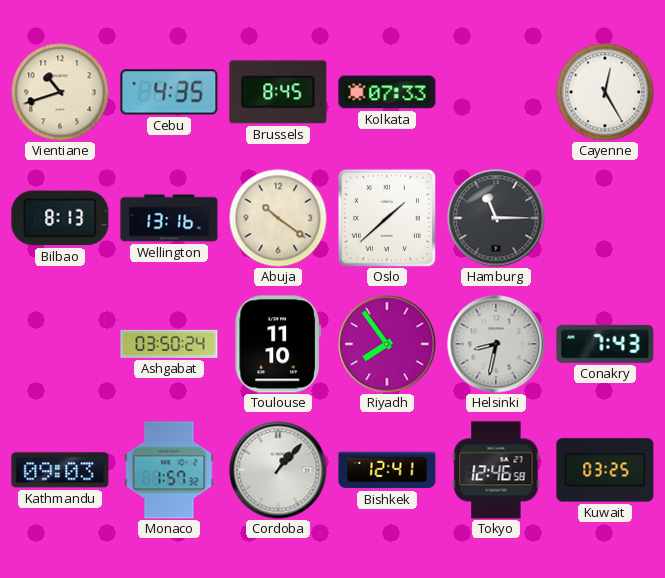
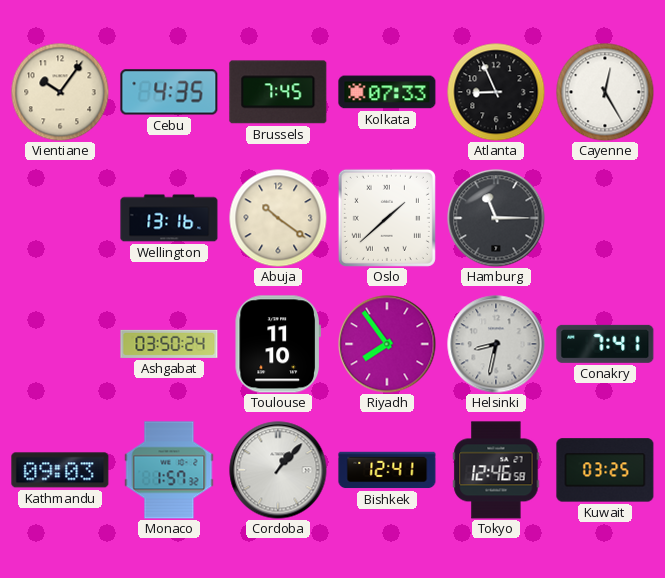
Vientiane: 10:42 -> 10:06 (60, 92)
Brussels: 8:45 -> 7:45 (278, 92)
Atlanta: none -> 8:56 (496, 92)
Bilbao: 8:13 -> none (60, 218)
Conakry: 7:43 -> 7:41 (605, 344)
